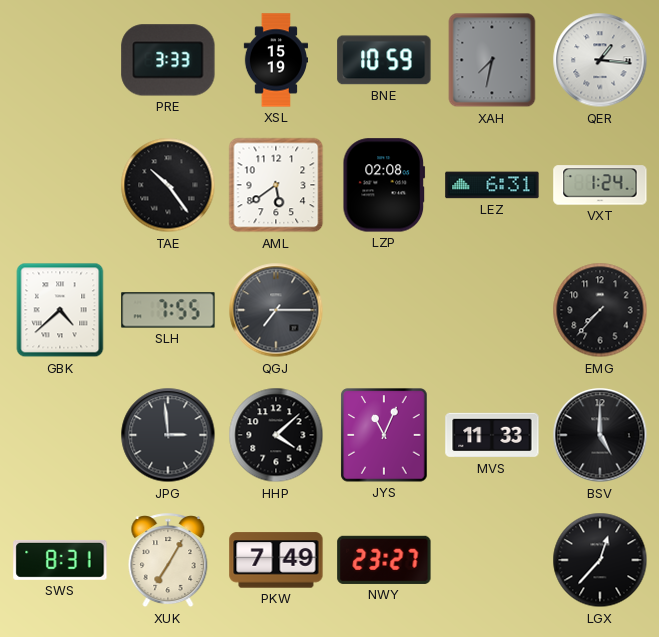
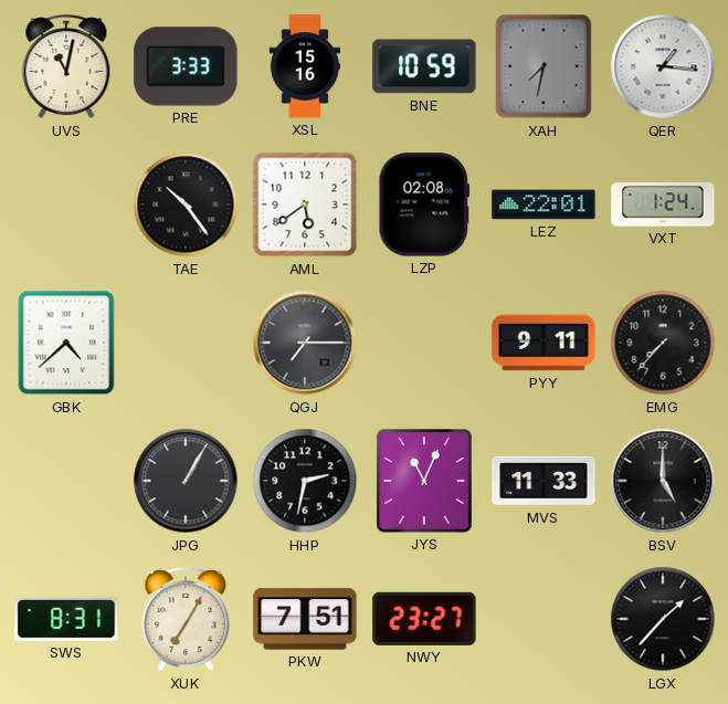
UVS: none -> 11:02 (66, 67)
XSL: 15:19 -> 15:16 (304, 66)
LEZ: 6:31 -> 22:01 (544, 204)
SLH: 7:55 -> none (168, 310)
PYY: none -> 9:11 (544, 343)
JPG: 2:59 -> 1:05 (186, 481)
HHP: 4:08 -> 2:32 (305, 481)
PKW: 7:49 -> 7:51 (305, 619)
LGX: 12:37 -> 1:37 (663, 619)
